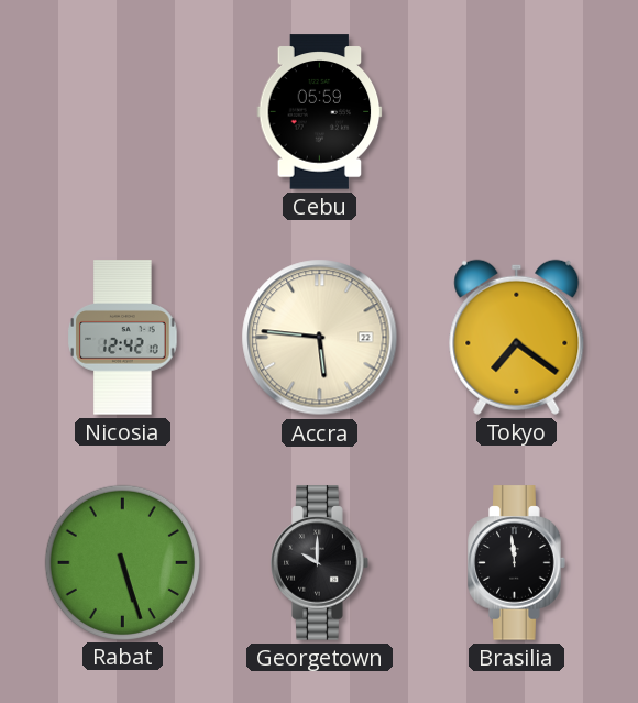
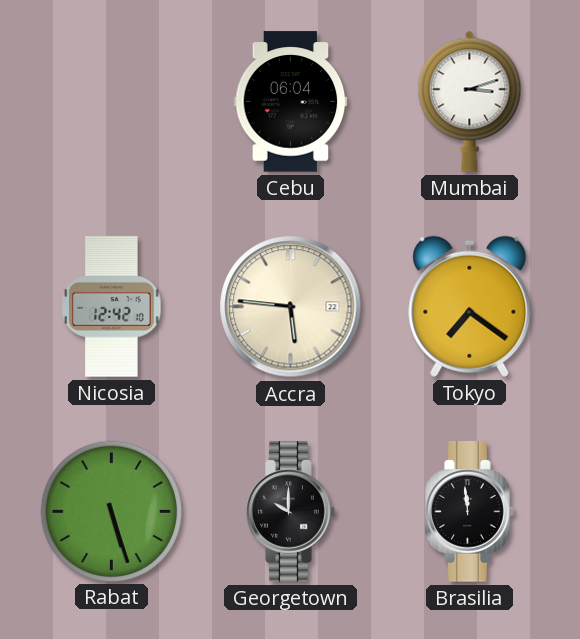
Cebu: 05:59 -> 06:04 (291, 102)
Mumbai: none -> 3:12 (470, 101)
